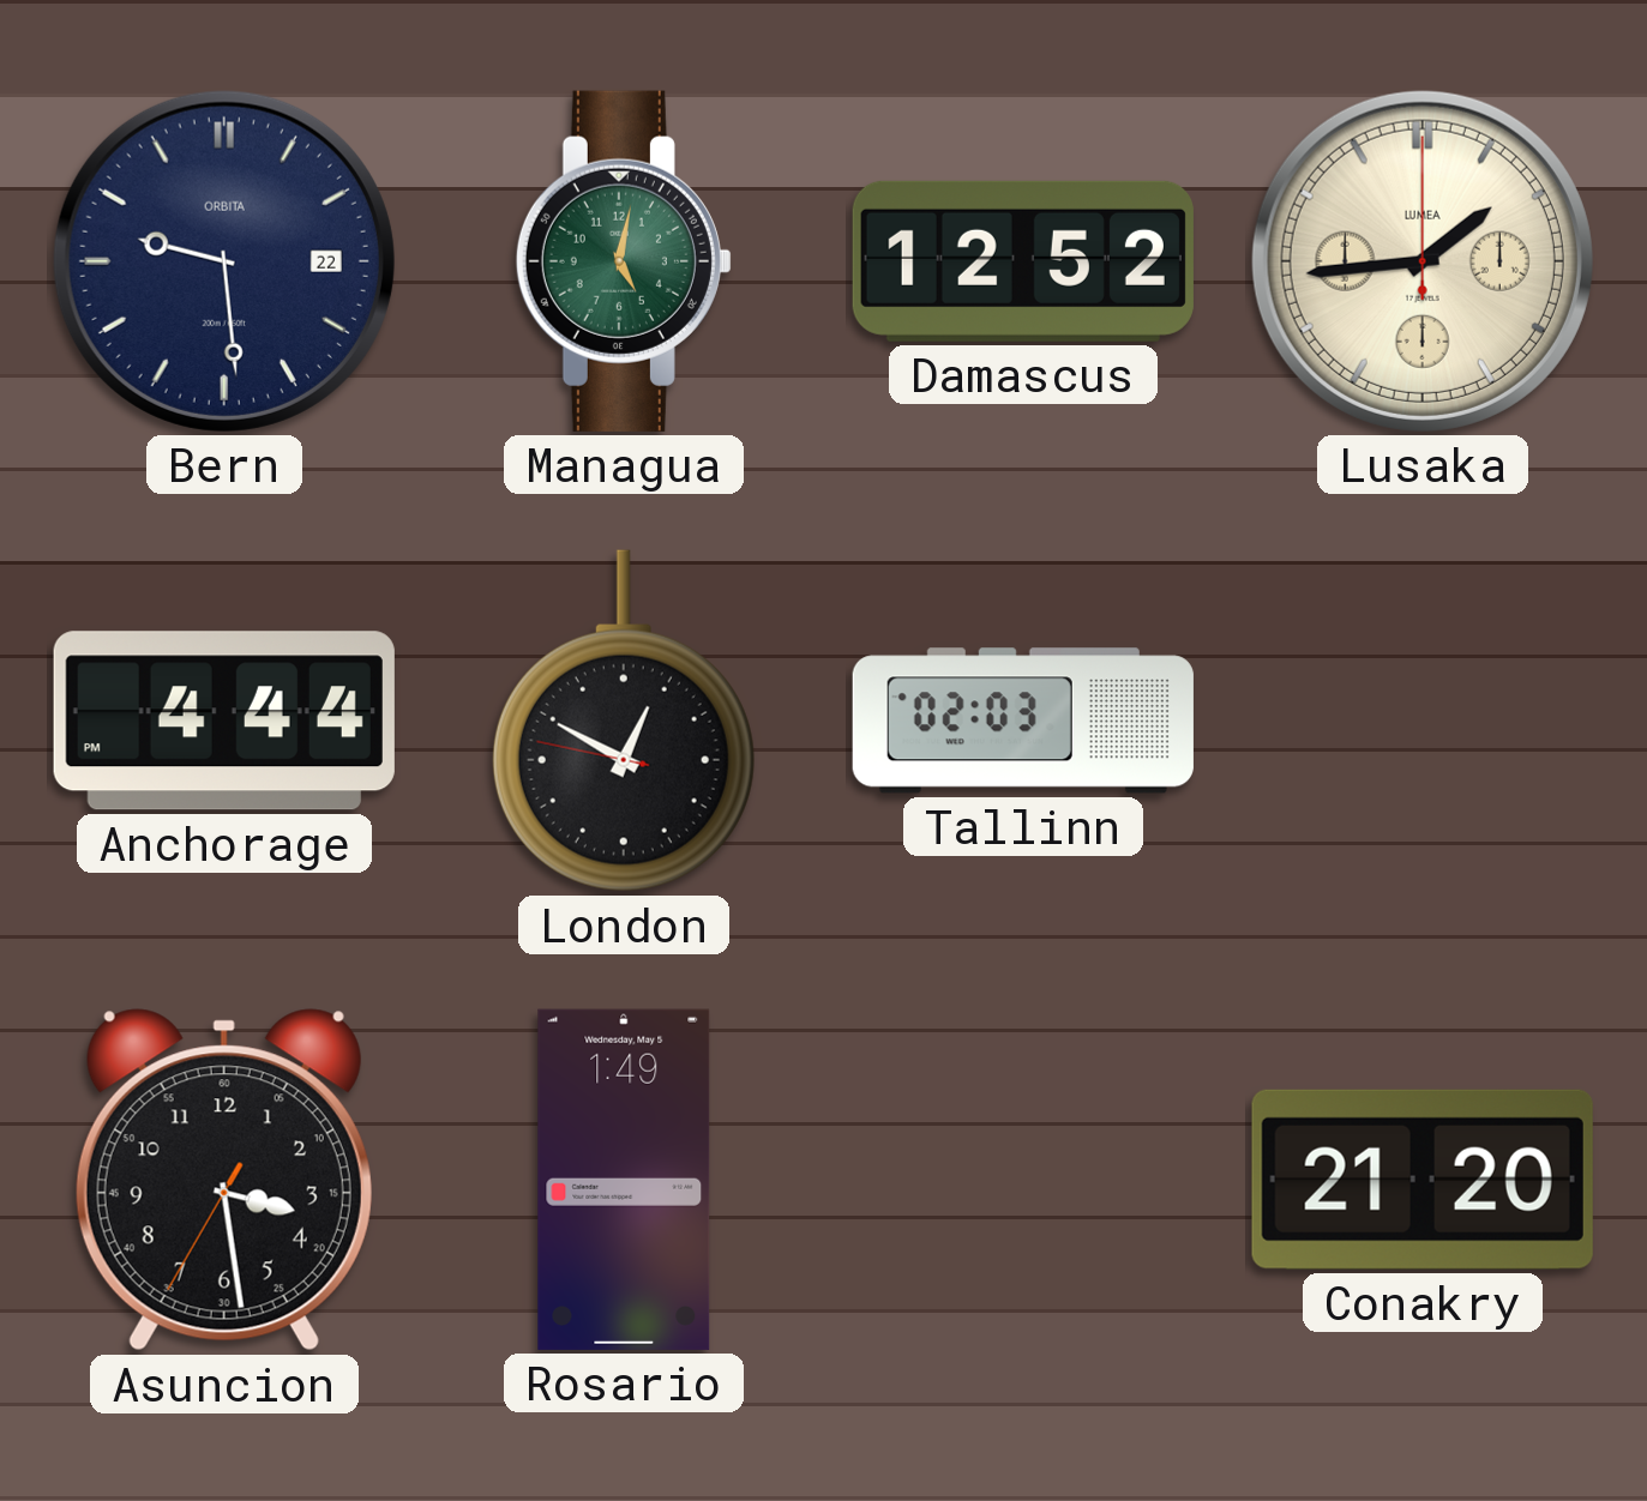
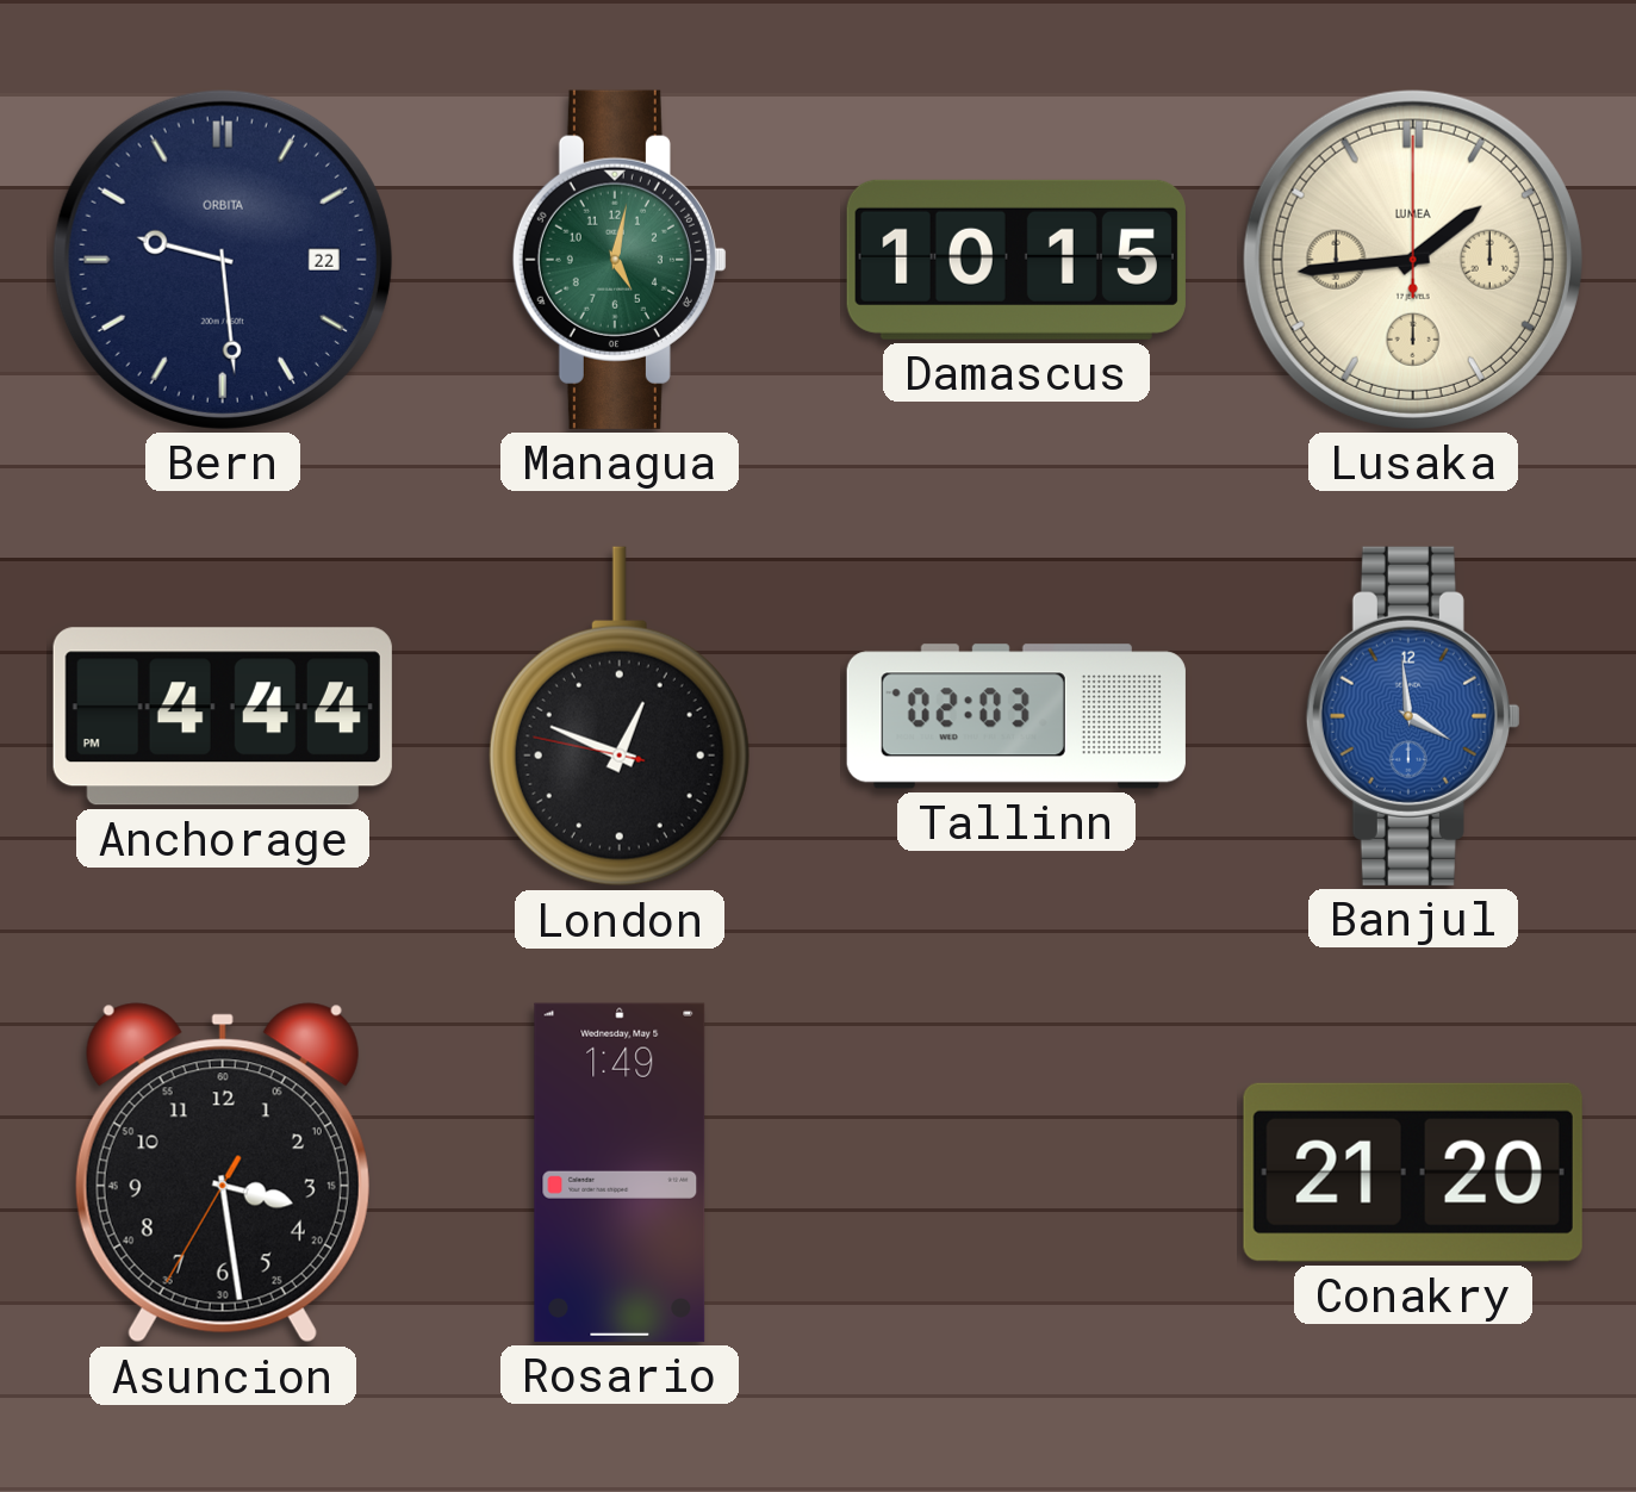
Damascus: 12:52 -> 10:15 (1016, 260)
London: 12:49 -> 12:48 (620, 716)
Banjul: none -> 3:59 (1413, 716)
